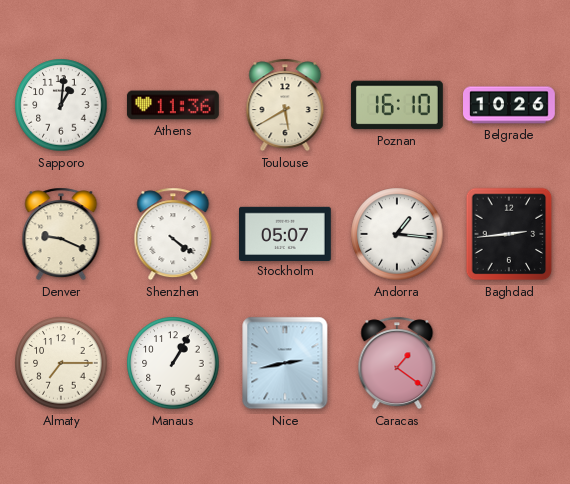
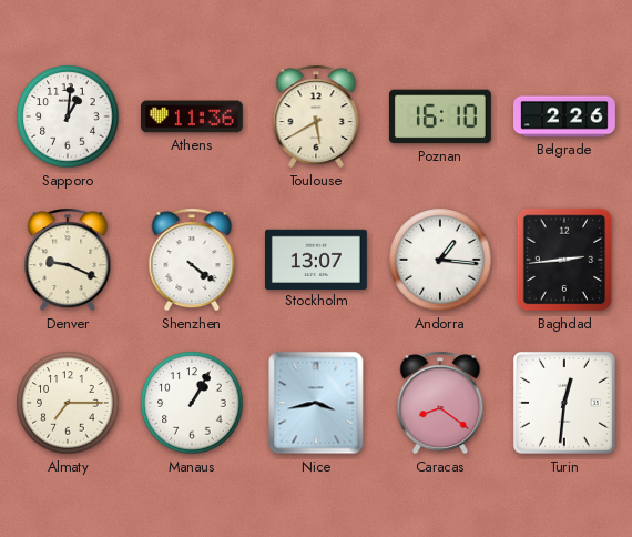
Belgrade: 10:26 -> 2:26 (565, 116)
Stockholm: 05:07 -> 13:07 (317, 259)
Nice: 2:43 -> 3:43 (316, 403)
Caracas: 1:21 -> 8:21 (440, 403)
Turin: none -> 12:31 (565, 403)
